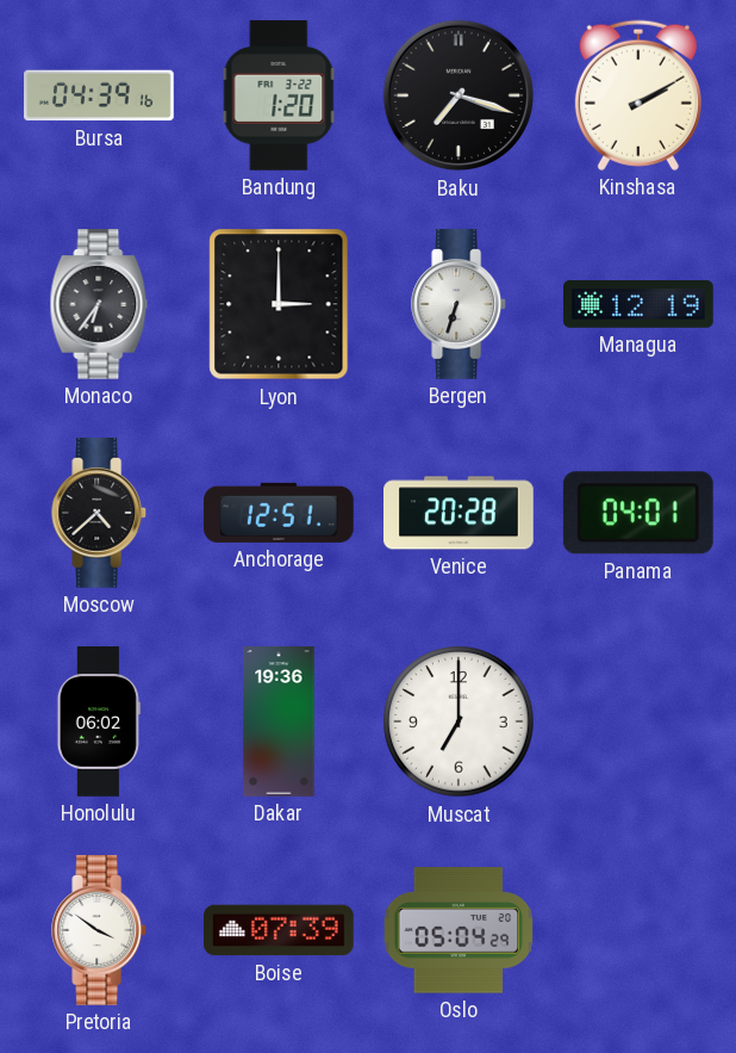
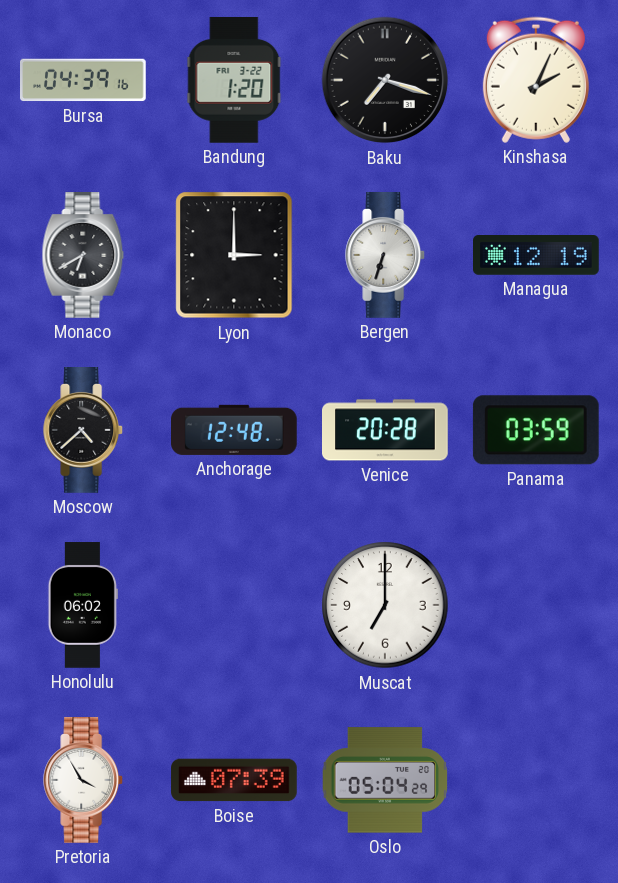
Kinshasa: 2:10 -> 2:04 (536, 80)
Monaco: 6:36 -> 6:40 (83, 256)
Anchorage: 12:51 -> 12:48 (235, 430)
Panama: 04:01 -> 03:59 (536, 430)
Dakar: 19:36 -> none (279, 721)
Pretoria: 3:51 -> 3:55 (84, 781)
